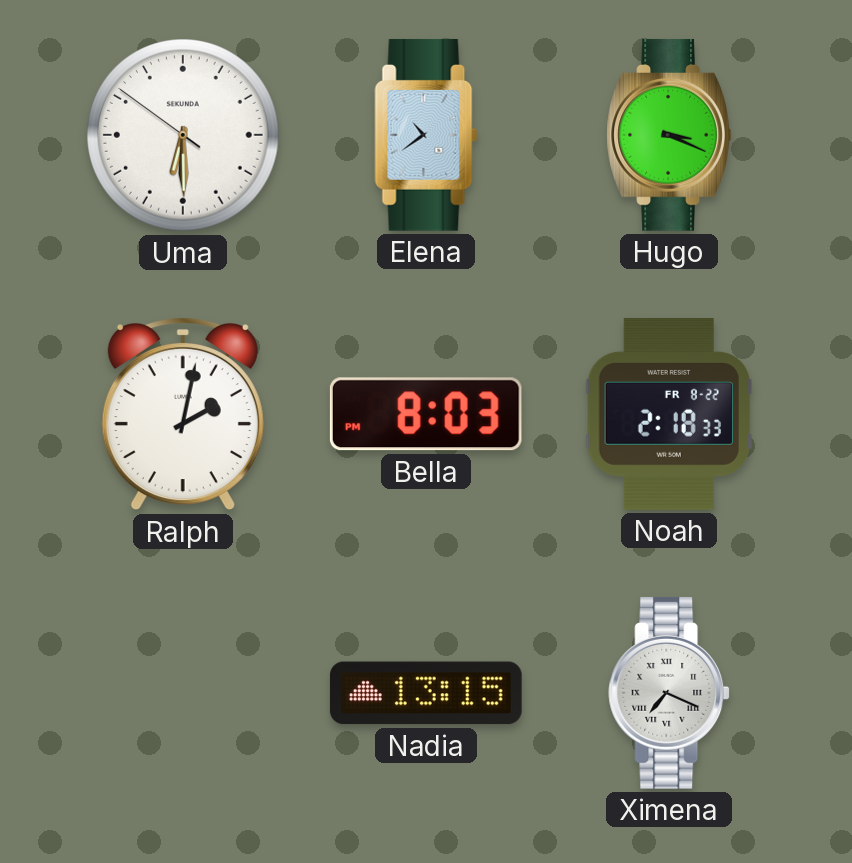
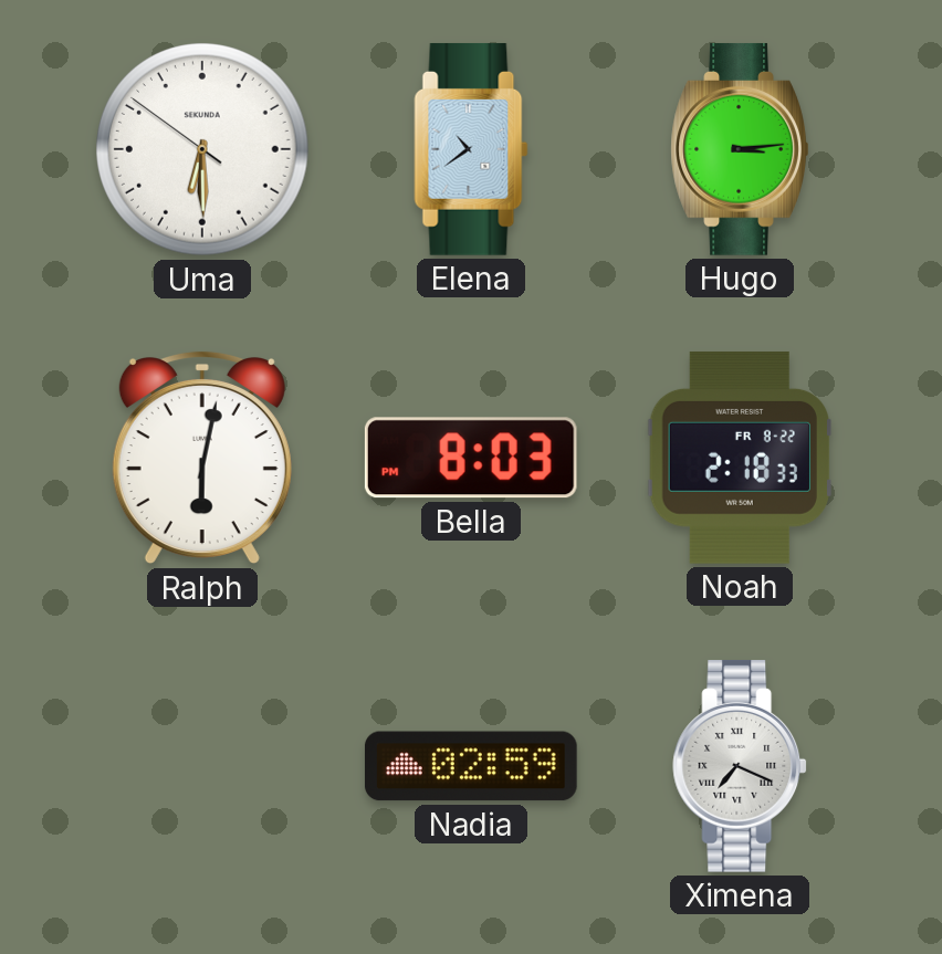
Hugo: 3:19 -> 3:14 (740, 149)
Ralph: 2:02 -> 6:02 (202, 458)
Nadia: 13:15 -> 02:59 (471, 766)
